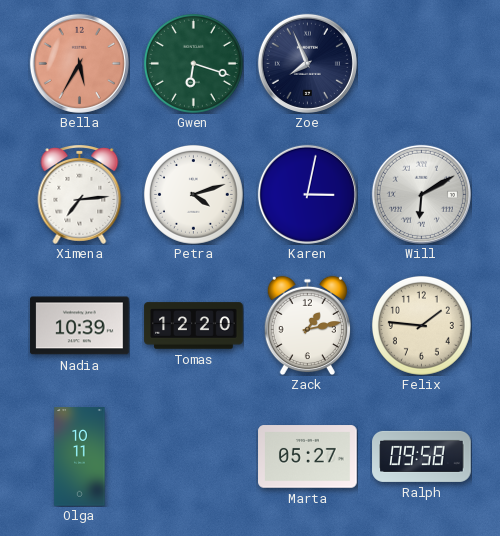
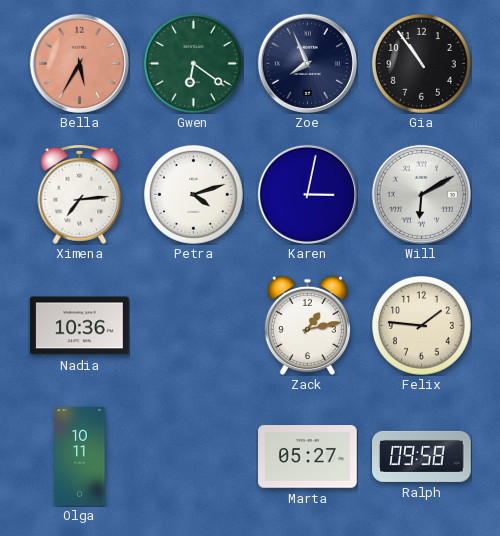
Gwen: 6:18 -> 6:21 (193, 63)
Gia: none -> 10:54 (421, 63)
Nadia: 10:39 -> 10:36 (80, 326)
Tomas: 12:20 -> none (194, 326)
